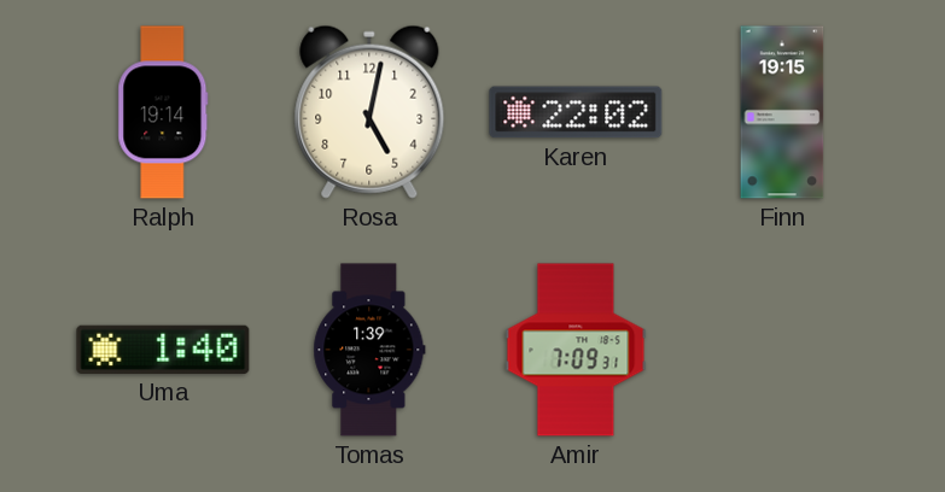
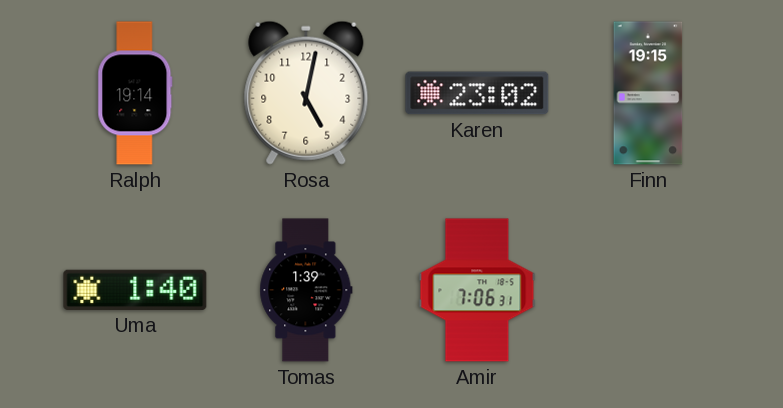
Karen: 22:02 -> 23:02 (477, 93)
Amir: 7:09 -> 7:06 (477, 290)
